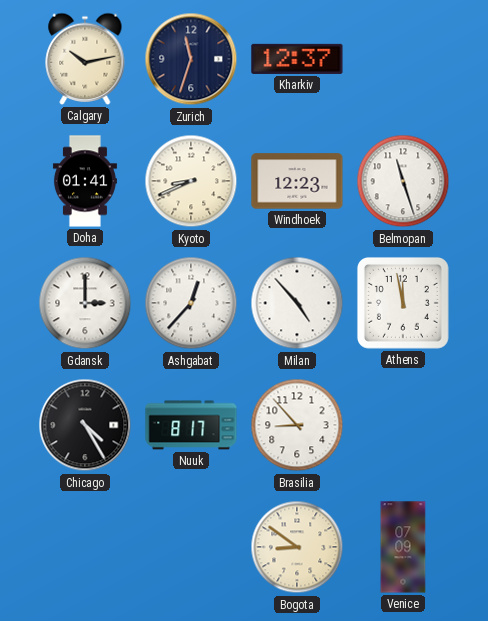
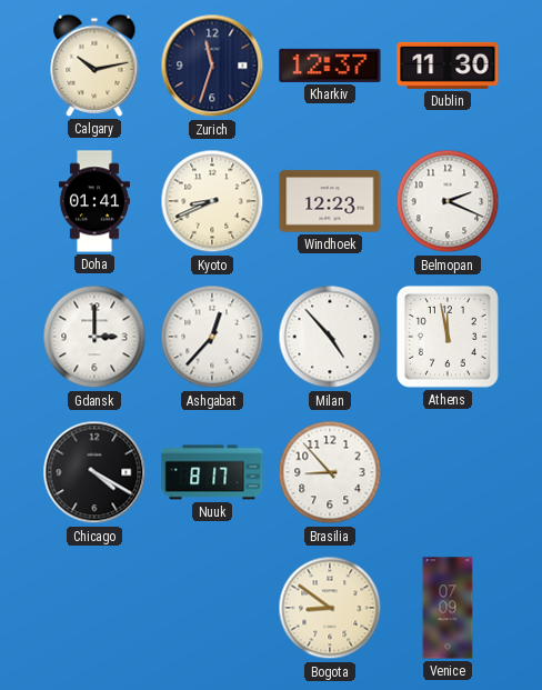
Dublin: none -> 11:30 (448, 66)
Belmopan: 11:27 -> 2:19 (448, 201)
Chicago: 4:25 -> 4:20 (94, 472)
